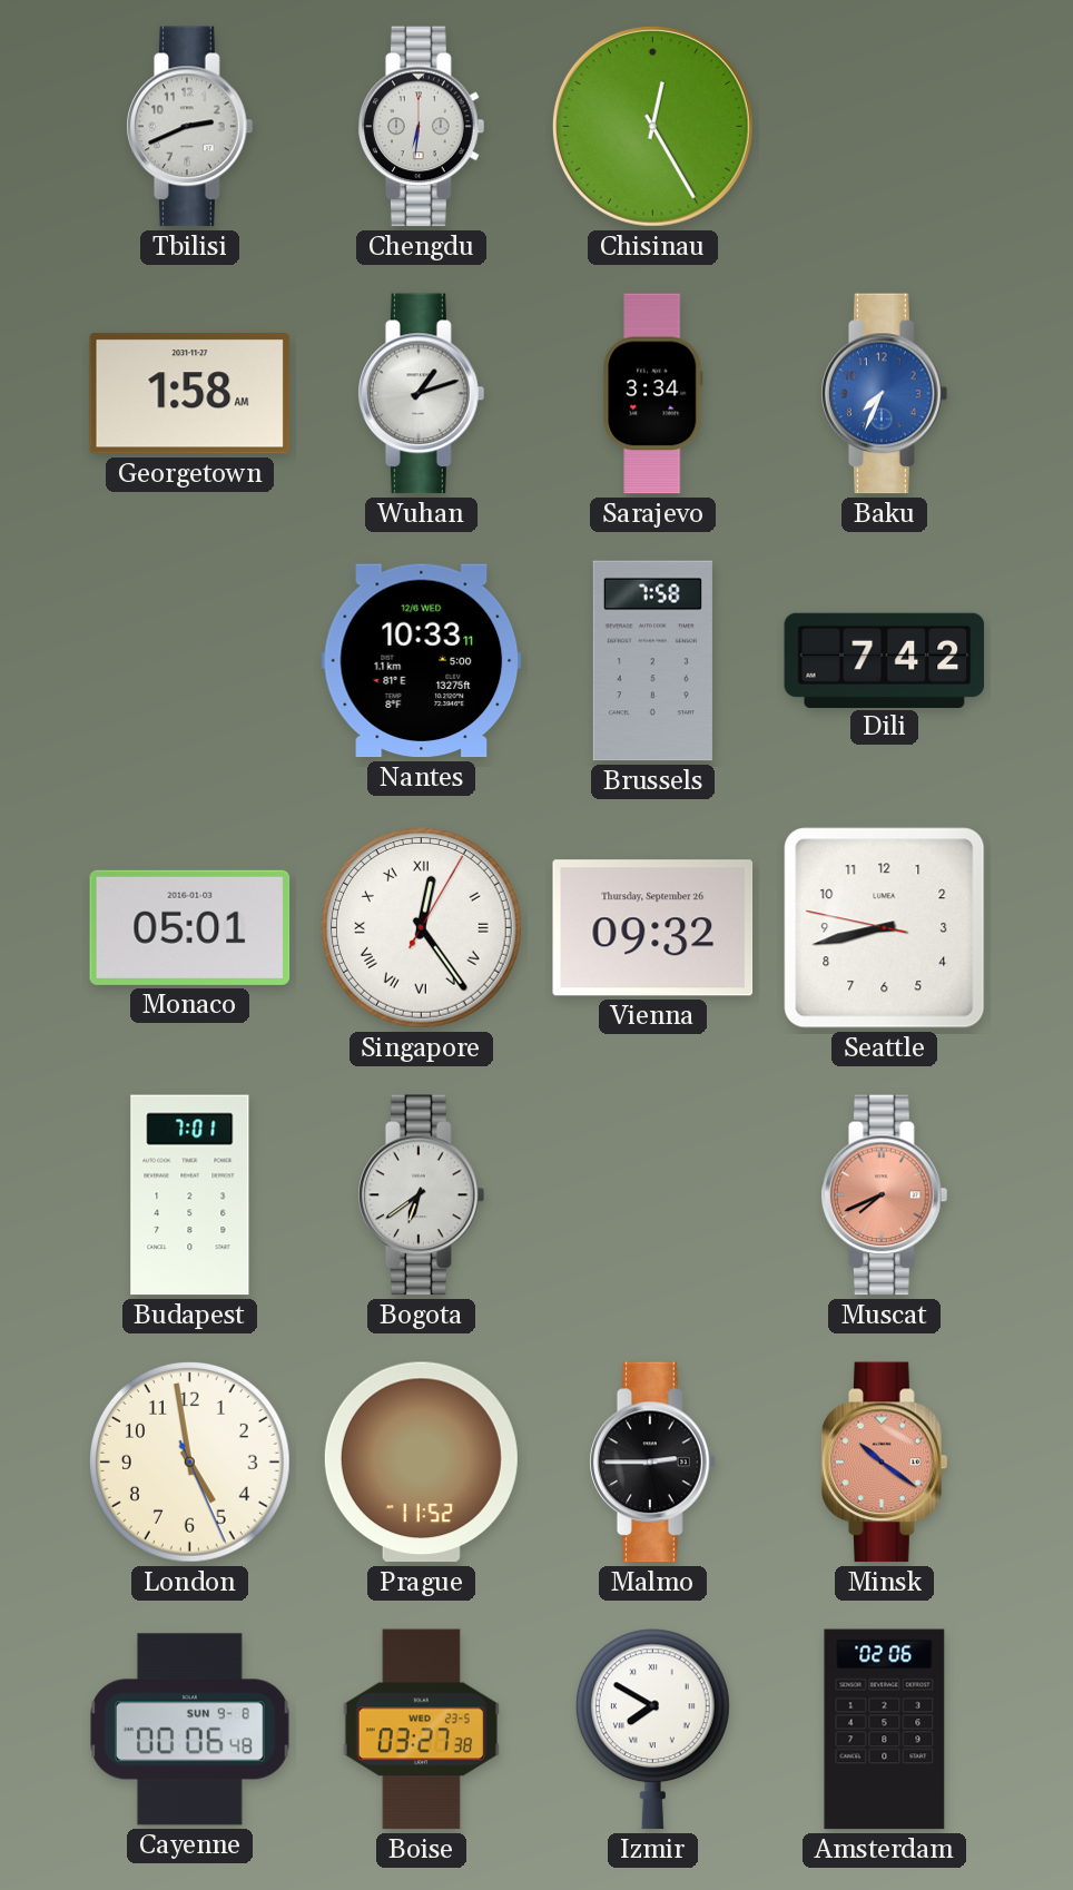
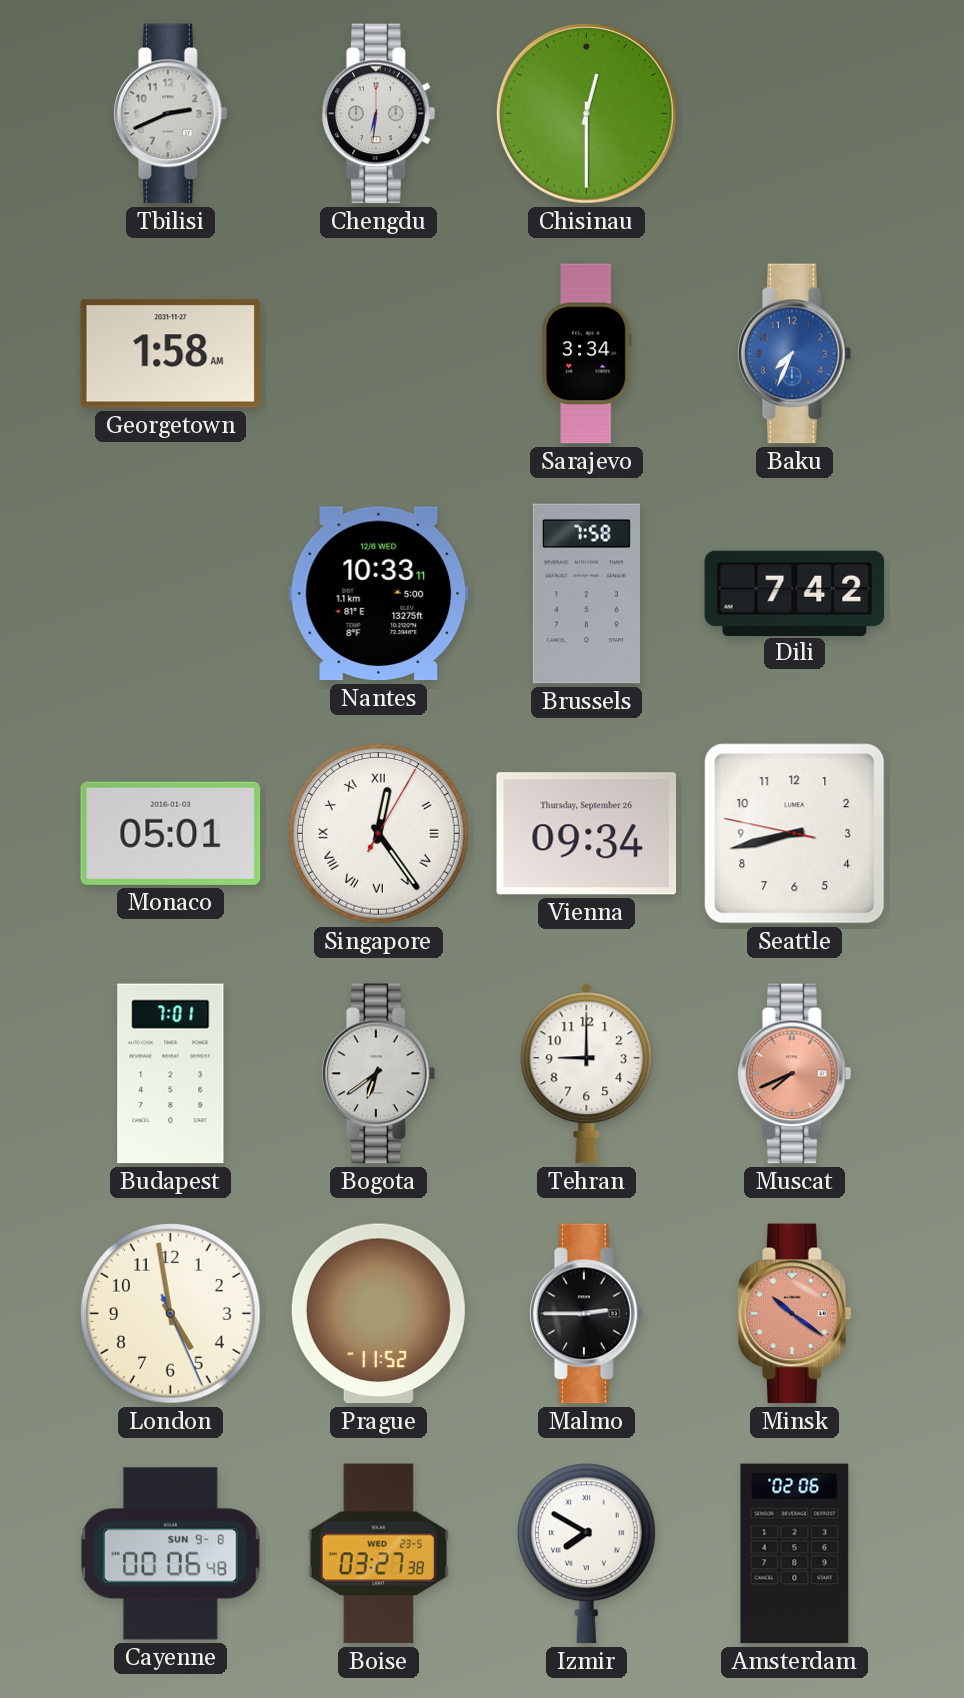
Chisinau: 12:25 -> 12:30 (586, 113)
Wuhan: 1:12 -> none (422, 394)
Vienna: 09:32 -> 09:34 (587, 834)
Tehran: none -> 9:00 (587, 1074)
